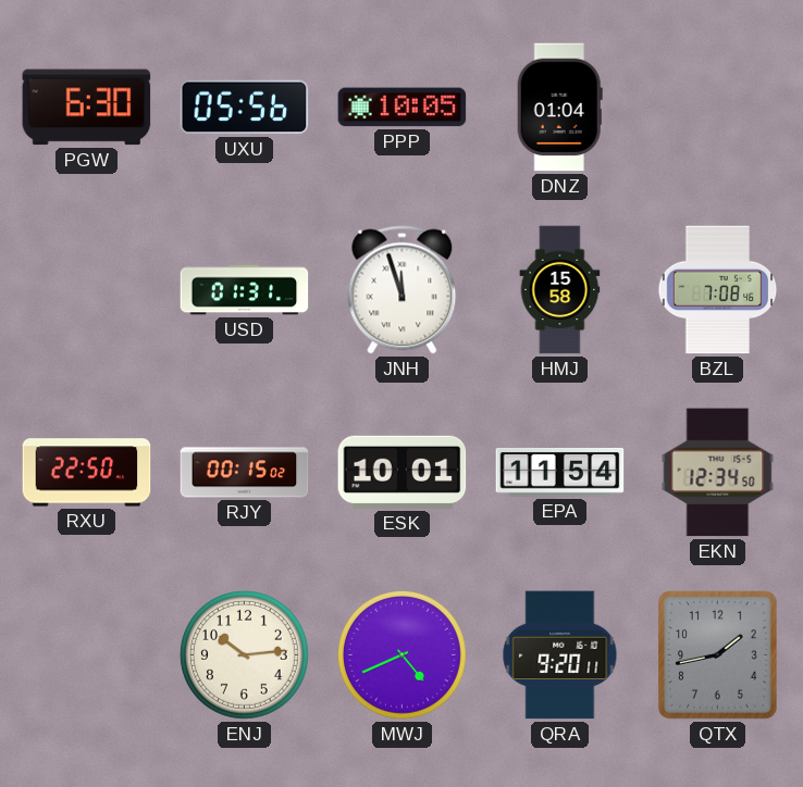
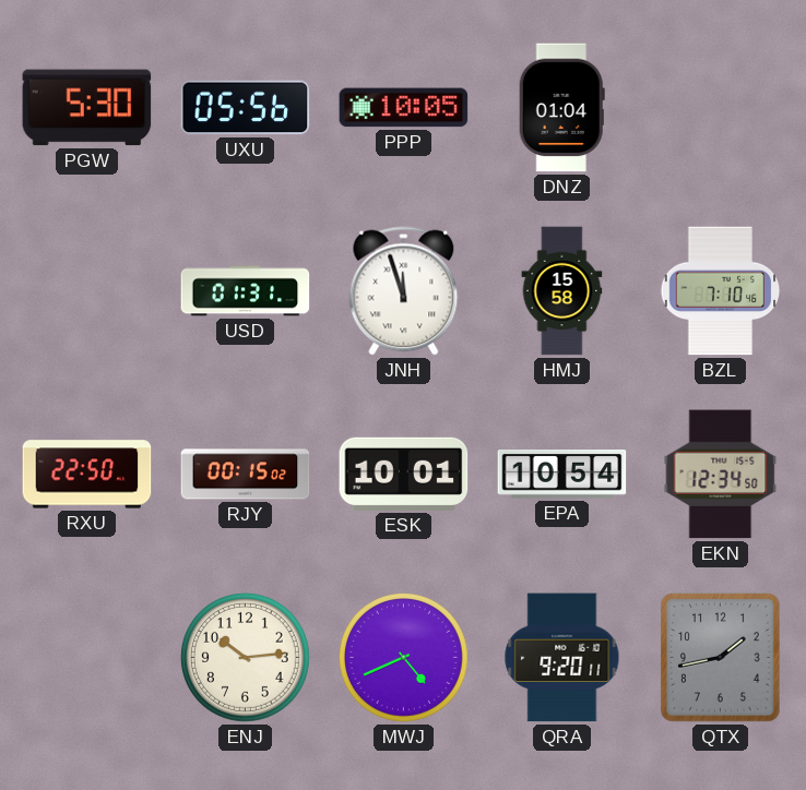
PGW: 6:30 -> 5:30 (87, 108)
BZL: 7:08 -> 7:10 (721, 291)
EPA: 11:54 -> 10:54 (562, 475)
